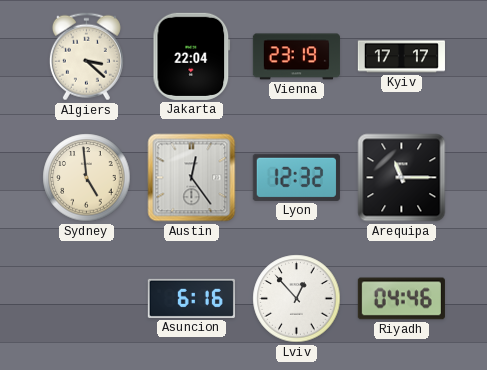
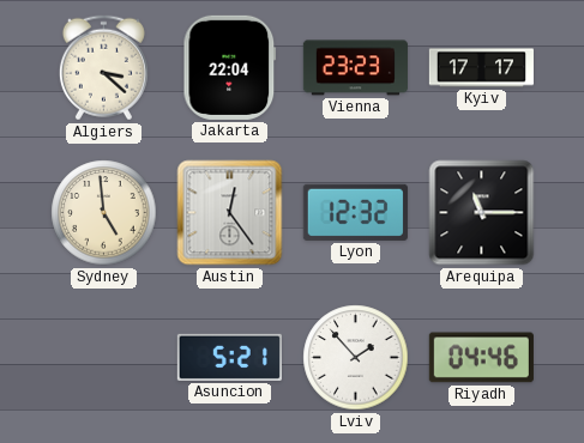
Vienna: 23:19 -> 23:23 (355, 68)
Asuncion: 6:16 -> 5:21 (229, 357)
Lviv: 12:53 -> 1:53 (356, 358)
